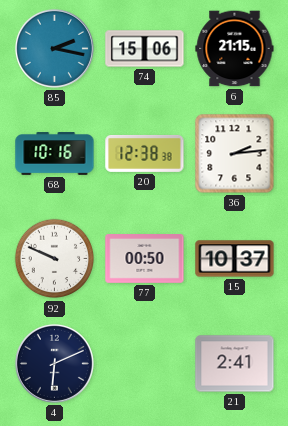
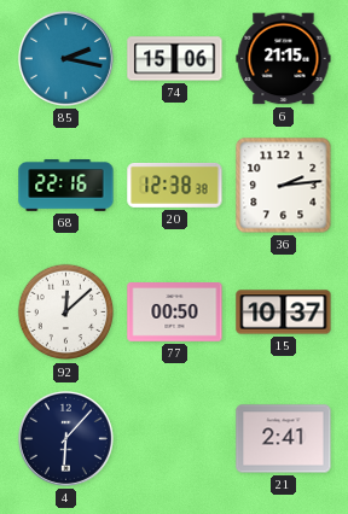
68: 10:16 -> 22:16 (66, 186)
92: 9:49 -> 12:08 (66, 313)
4: 6:11 -> 6:07 (65, 438)
